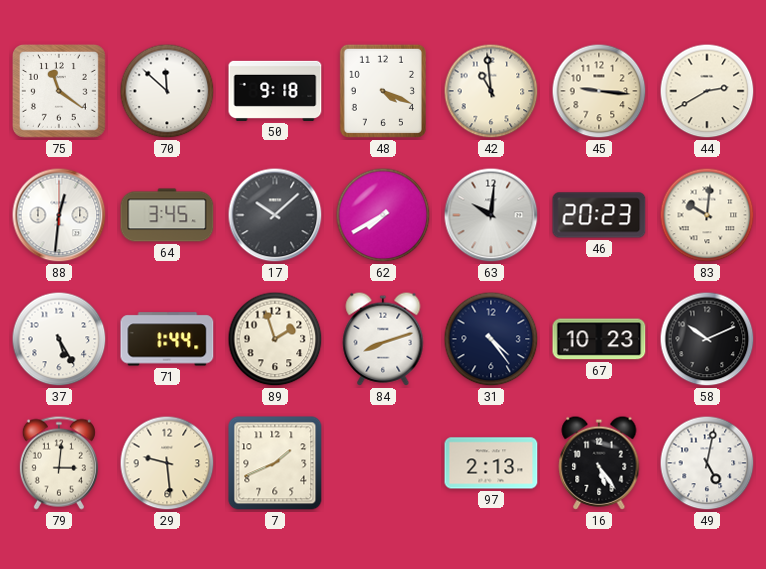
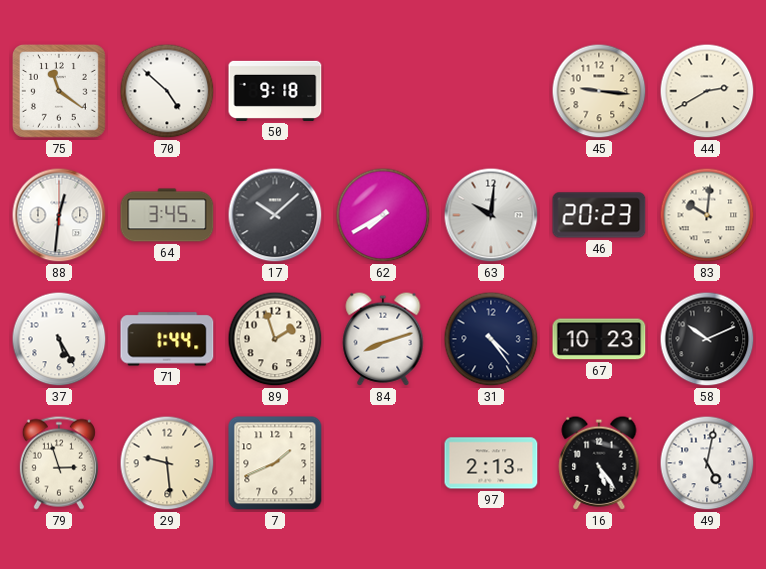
70: 11:52 -> 4:52 (167, 91)
48: 4:19 -> none (383, 91)
42: 10:59 -> none (491, 91)
79: 3:01 -> 2:57 (59, 463)
